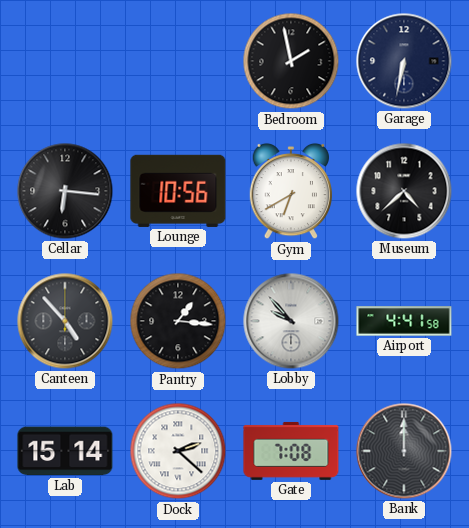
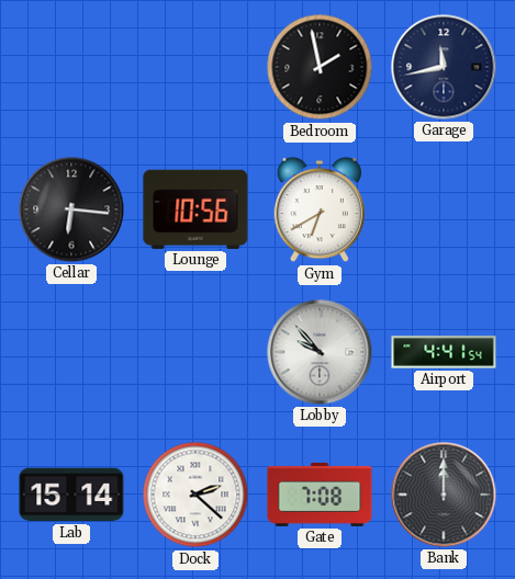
Garage: 6:32 -> 11:43 (444, 67)
Museum: 4:38 -> none (404, 191)
Canteen: 4:53 -> none (65, 321)
Pantry: 1:16 -> none (178, 321)
Airport: 4:41:58 -> 4:41:54 (444, 352)
